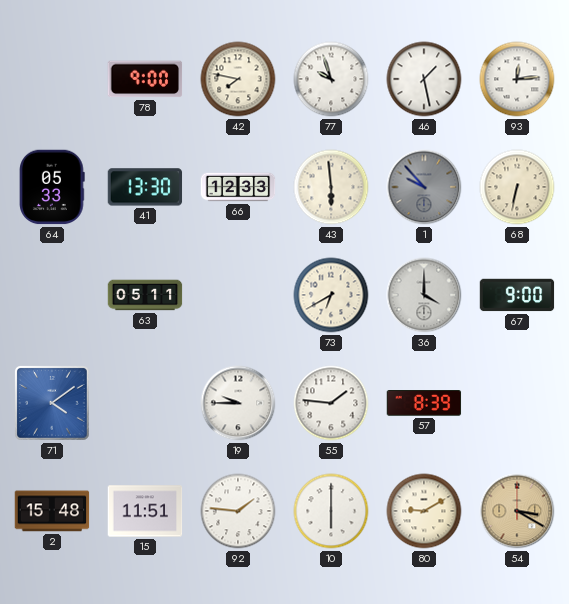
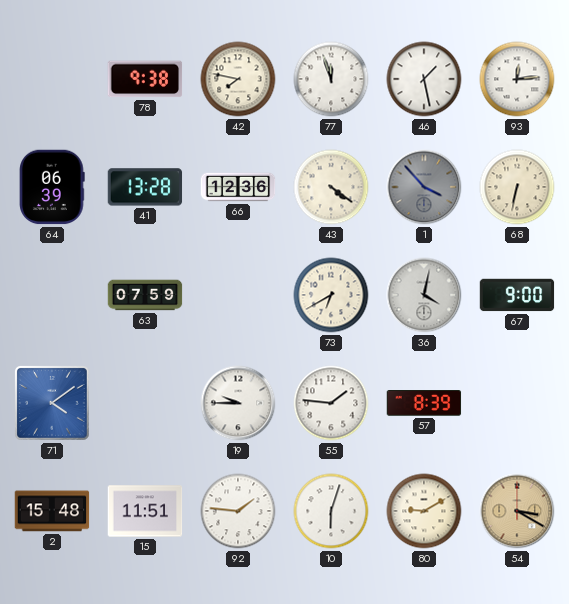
78: 9:00 -> 9:38 (145, 79)
77: 9:57 -> 11:57 (331, 79)
64: 05:33 -> 06:39 (52, 187)
41: 13:30 -> 13:28 (145, 187)
66: 12:33 -> 12:36 (238, 187)
43: 5:59 -> 4:21 (331, 187)
1: 9:53 -> 3:53 (424, 187)
63: 05:11 -> 07:59 (145, 295)
36: 4:00 -> 4:02 (424, 295)
10: 6:00 -> 6:03 (331, 511)
